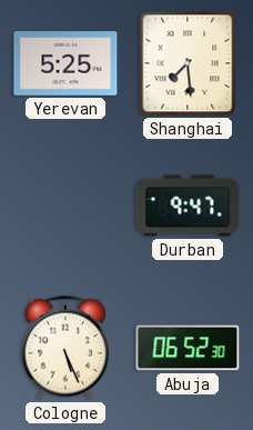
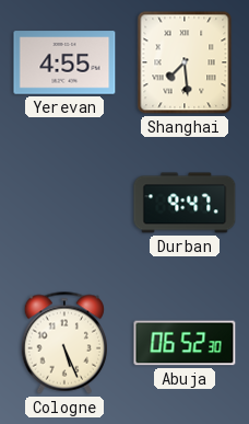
Yerevan: 5:25 -> 4:55 (64, 62)
